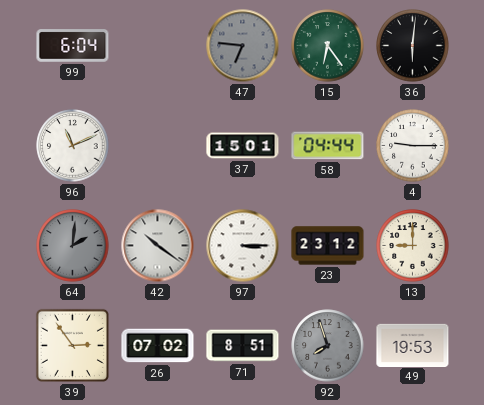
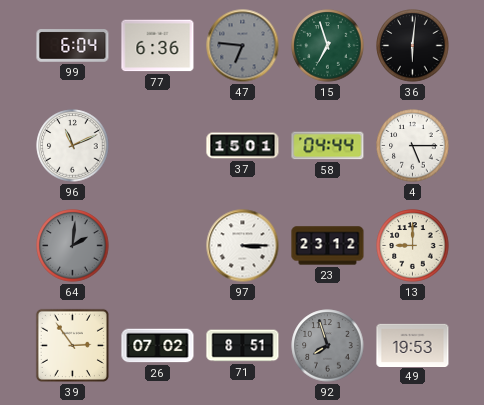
77: none -> 6:36 (158, 46)
15: 6:24 -> 6:57 (328, 46)
4: 9:15 -> 5:15 (413, 146)
42: 10:21 -> none (158, 246)
